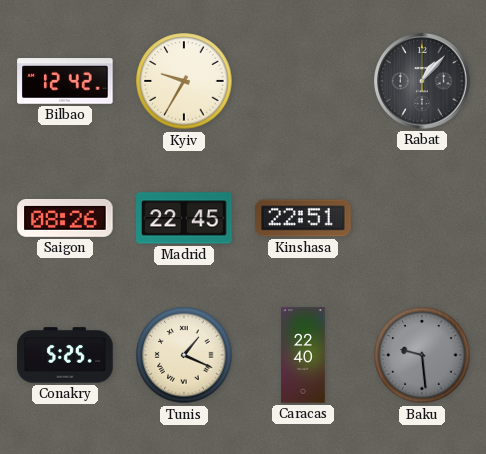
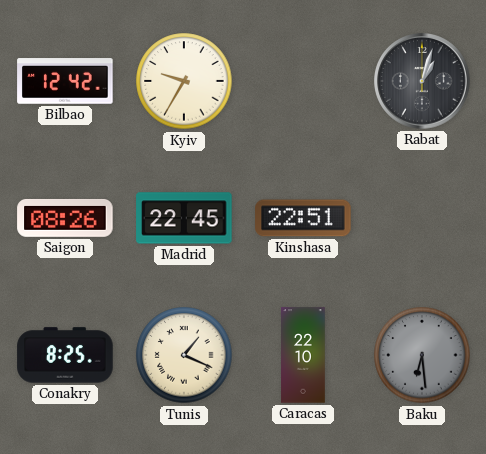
Rabat: 1:07 -> 1:03 (422, 81)
Conakry: 5:25 -> 8:25 (65, 355)
Caracas: 22:40 -> 22:10 (303, 355)
Baku: 9:29 -> 6:29 (422, 355)
